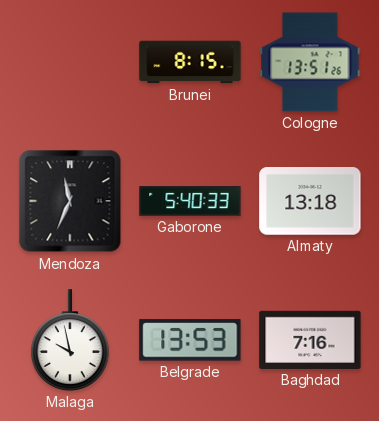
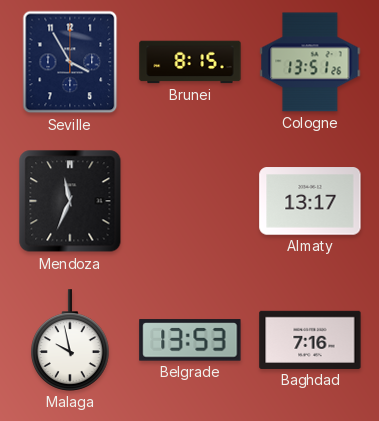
Seville: none -> 3:55 (70, 62)
Gaborone: 5:40 -> none (190, 201)
Almaty: 13:18 -> 13:17 (310, 201)
